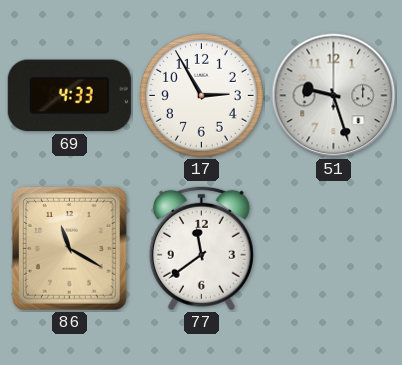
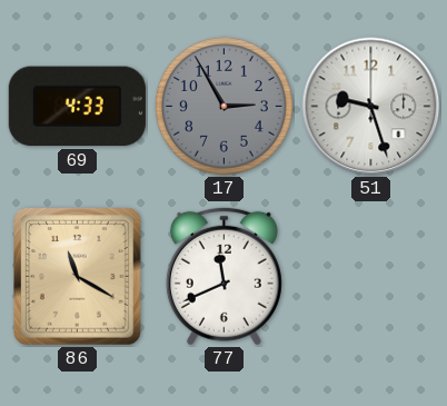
17 dial: white -> grey (223, 106)
77: 11:39 -> 11:41 (223, 276)
